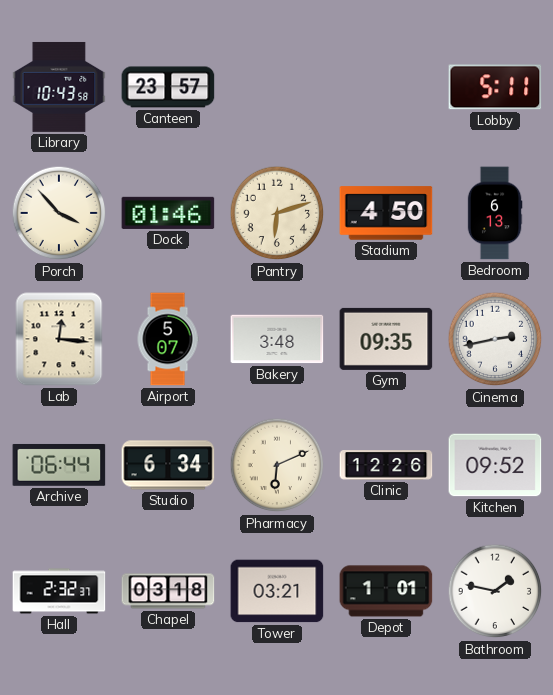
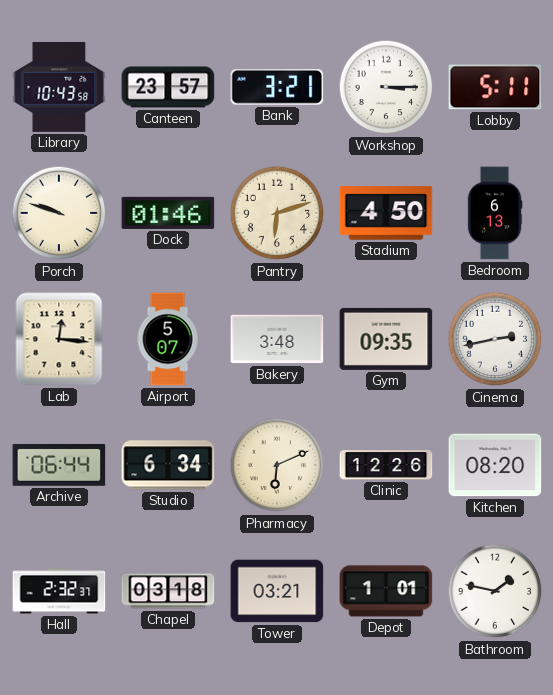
Bank: none -> 3:21 (277, 88)
Workshop: none -> 3:15 (386, 87)
Porch: 3:53 -> 9:48 (59, 213)
Kitchen: 09:52 -> 08:20 (495, 465)
